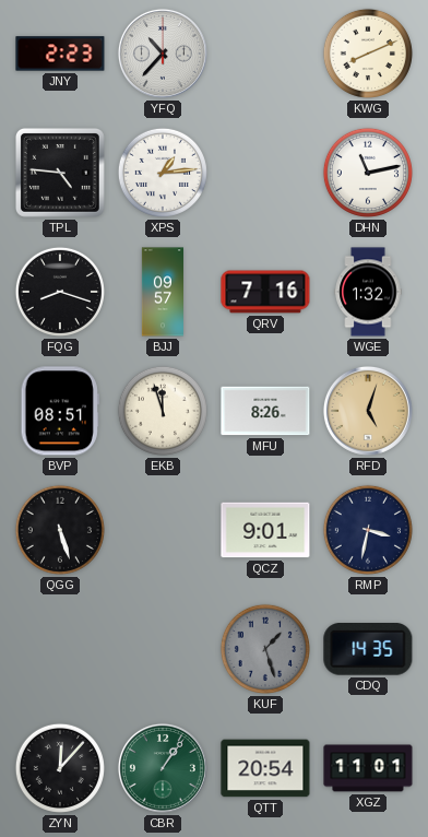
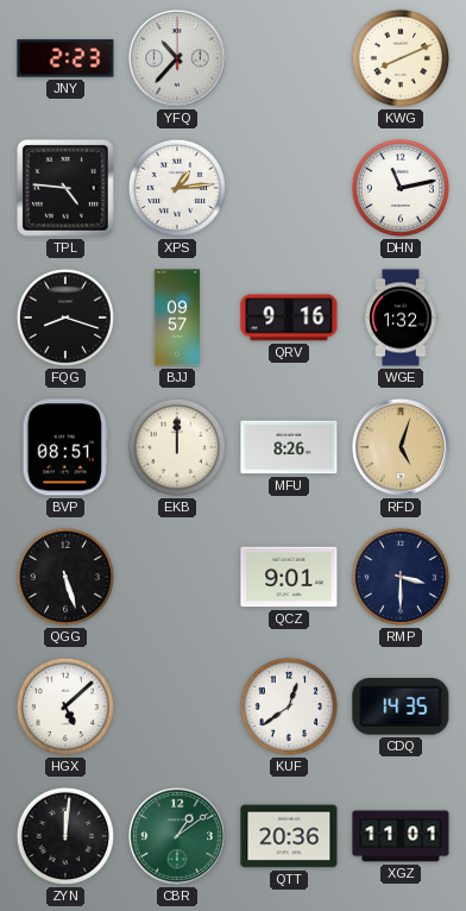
QRV: 7:16 -> 9:16 (289, 318)
EKB: 11:57 -> 12:00 (177, 447)
RMP: 3:32 -> 3:30 (401, 577)
HGX: none -> 5:08 (65, 706)
KUF: 1:27 -> 12:39 (289, 706)
KUF dial: grey -> white (289, 706)
ZYN: 12:07 -> 12:01 (65, 836)
CBR: 1:06 -> 1:09 (177, 836)
QTT: 20:54 -> 20:36 (289, 836)
